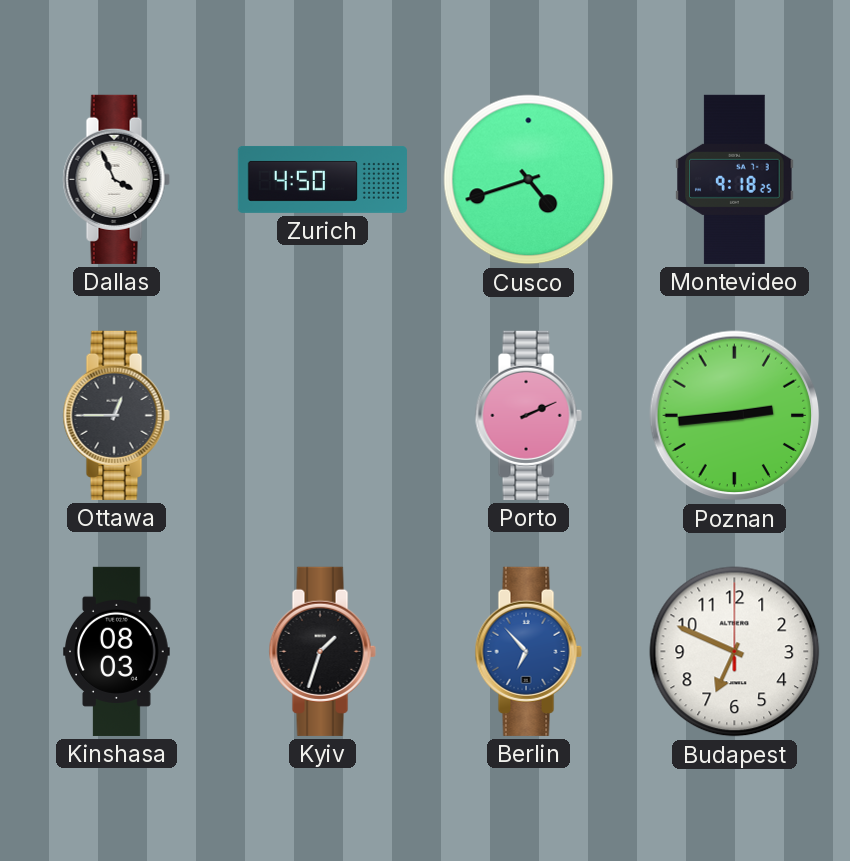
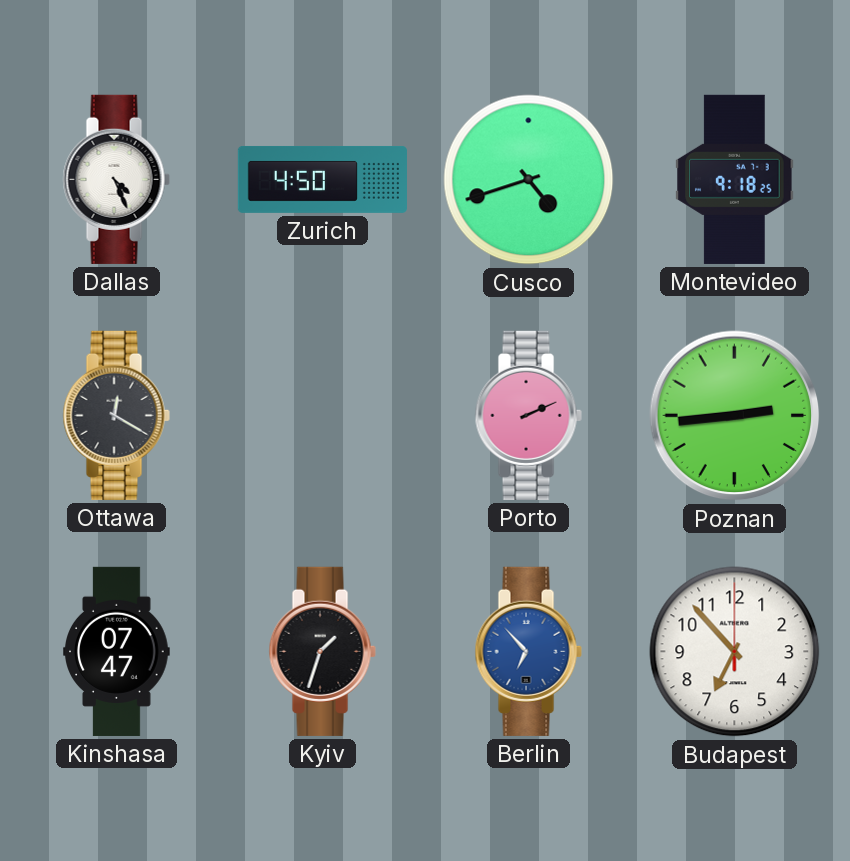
Dallas: 3:56 -> 4:26 (116, 179)
Ottawa: 12:45 -> 12:20 (116, 415)
Kinshasa: 08:03 -> 07:47 (117, 651)
Budapest: 6:49 -> 6:53 (735, 652)
